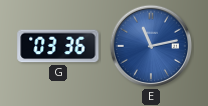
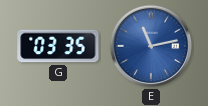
G: 03:36 -> 03:35 (58, 46)
